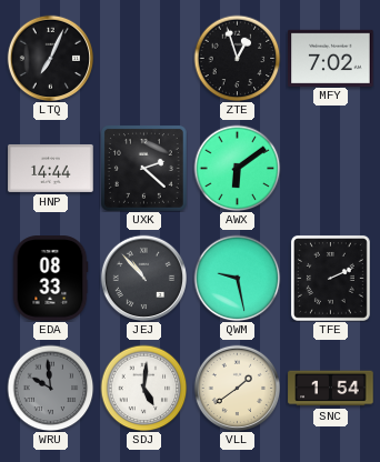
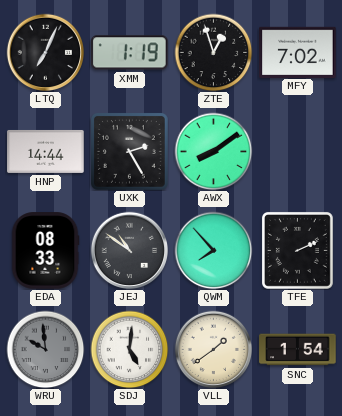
XMM: none -> 1:19 (130, 53)
UXK: 2:22 -> 2:25 (129, 151)
AWX: 6:09 -> 8:09 (213, 151)
JEJ: 10:53 -> 10:51 (129, 250)
QWM: 9:28 -> 7:53 (213, 250)
